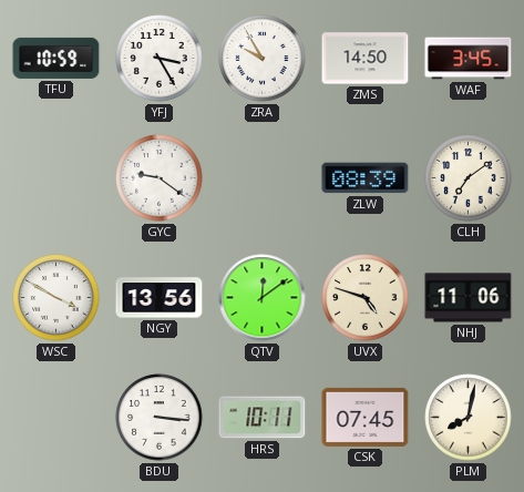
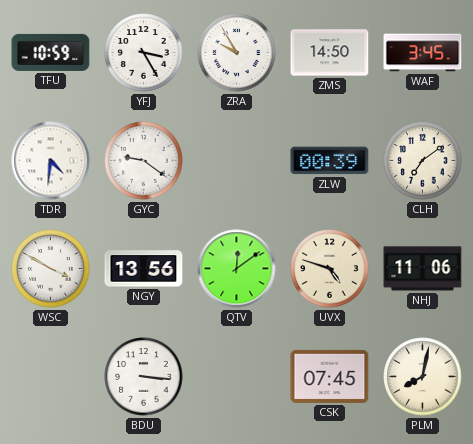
TDR: none -> 4:31 (51, 161)
ZLW: 08:39 -> 00:39 (330, 161)
HRS: 10:11 -> none (263, 418)
